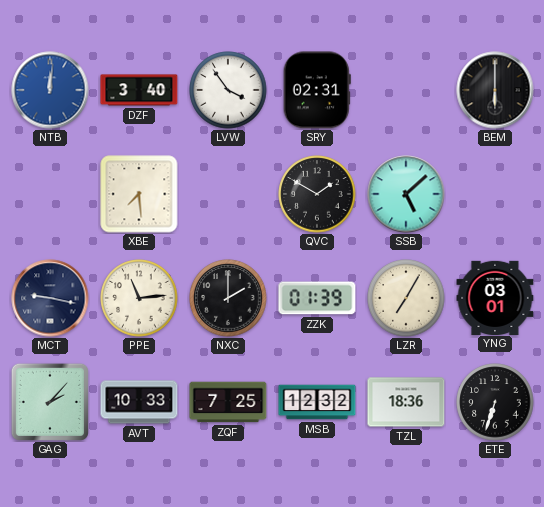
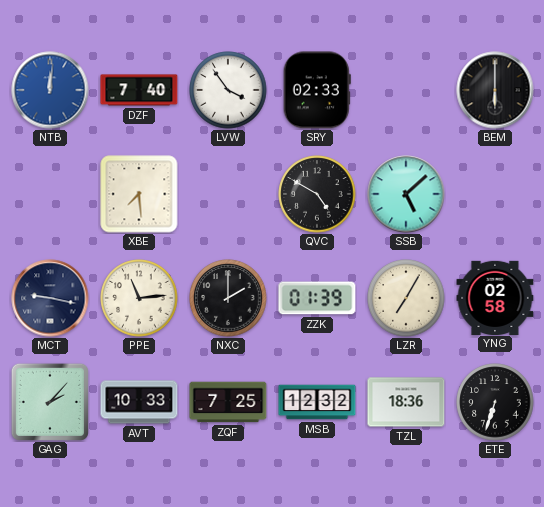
DZF: 3:40 -> 7:40 (139, 90)
SRY: 02:31 -> 02:33 (317, 90)
QVC: 1:50 -> 4:50 (317, 194)
YNG: 03:01 -> 02:58 (495, 297)
